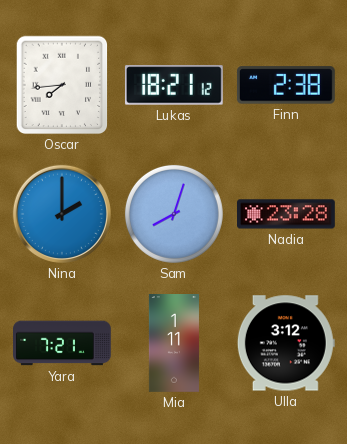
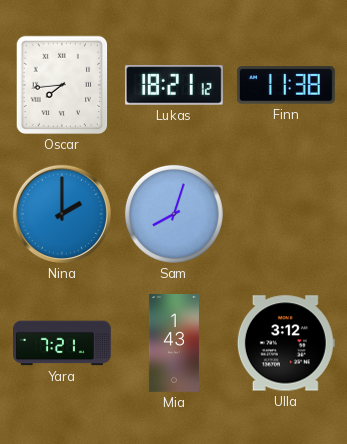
Finn: 2:38 -> 11:38 (286, 85)
Nadia: 23:28 -> none (287, 214)
Mia: 1:11 -> 1:43 (174, 344)
